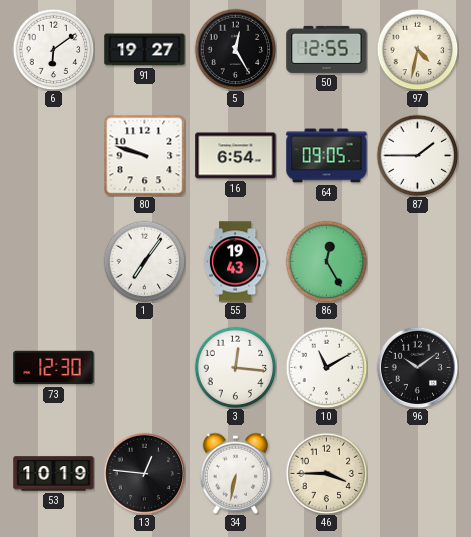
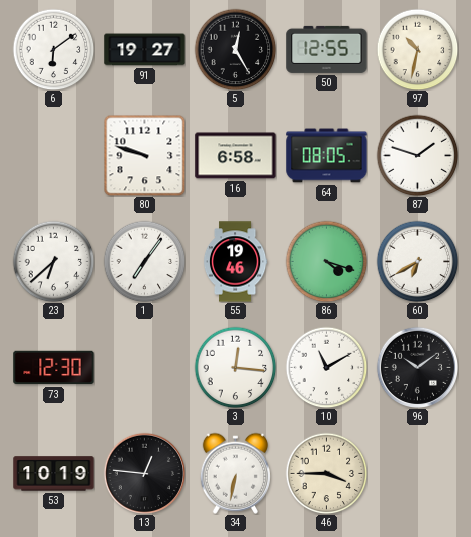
97: 4:32 -> 10:32 (417, 49)
16: 6:54 -> 6:58 (236, 156)
64: 09:05 -> 08:05 (327, 156)
87: 1:45 -> 1:48 (417, 155)
23: none -> 6:38 (53, 261)
55: 19:43 -> 19:46 (235, 262)
86: 12:25 -> 4:18 (326, 261)
60: none -> 6:40 (417, 261)
